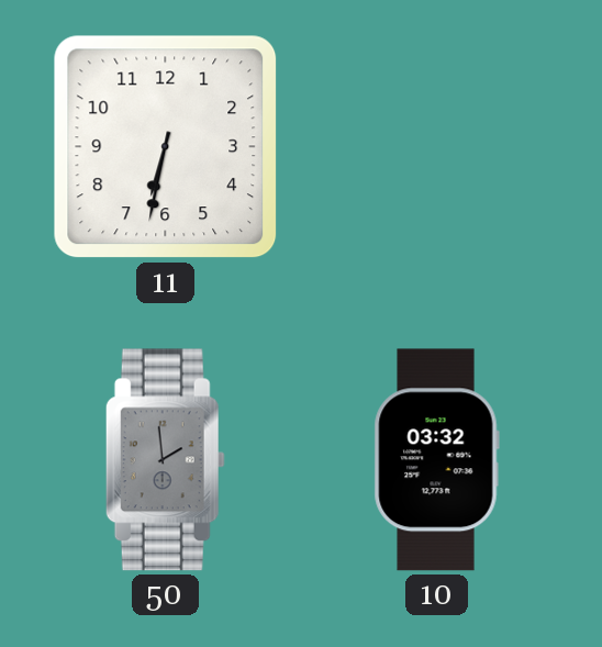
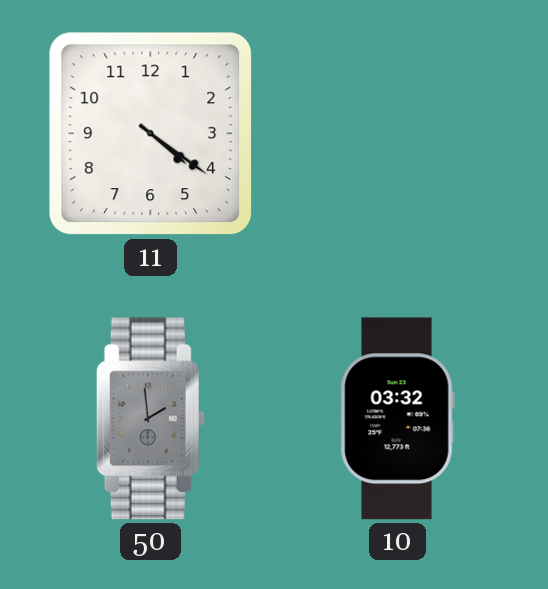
11: 6:32 -> 4:21 (151, 134)
